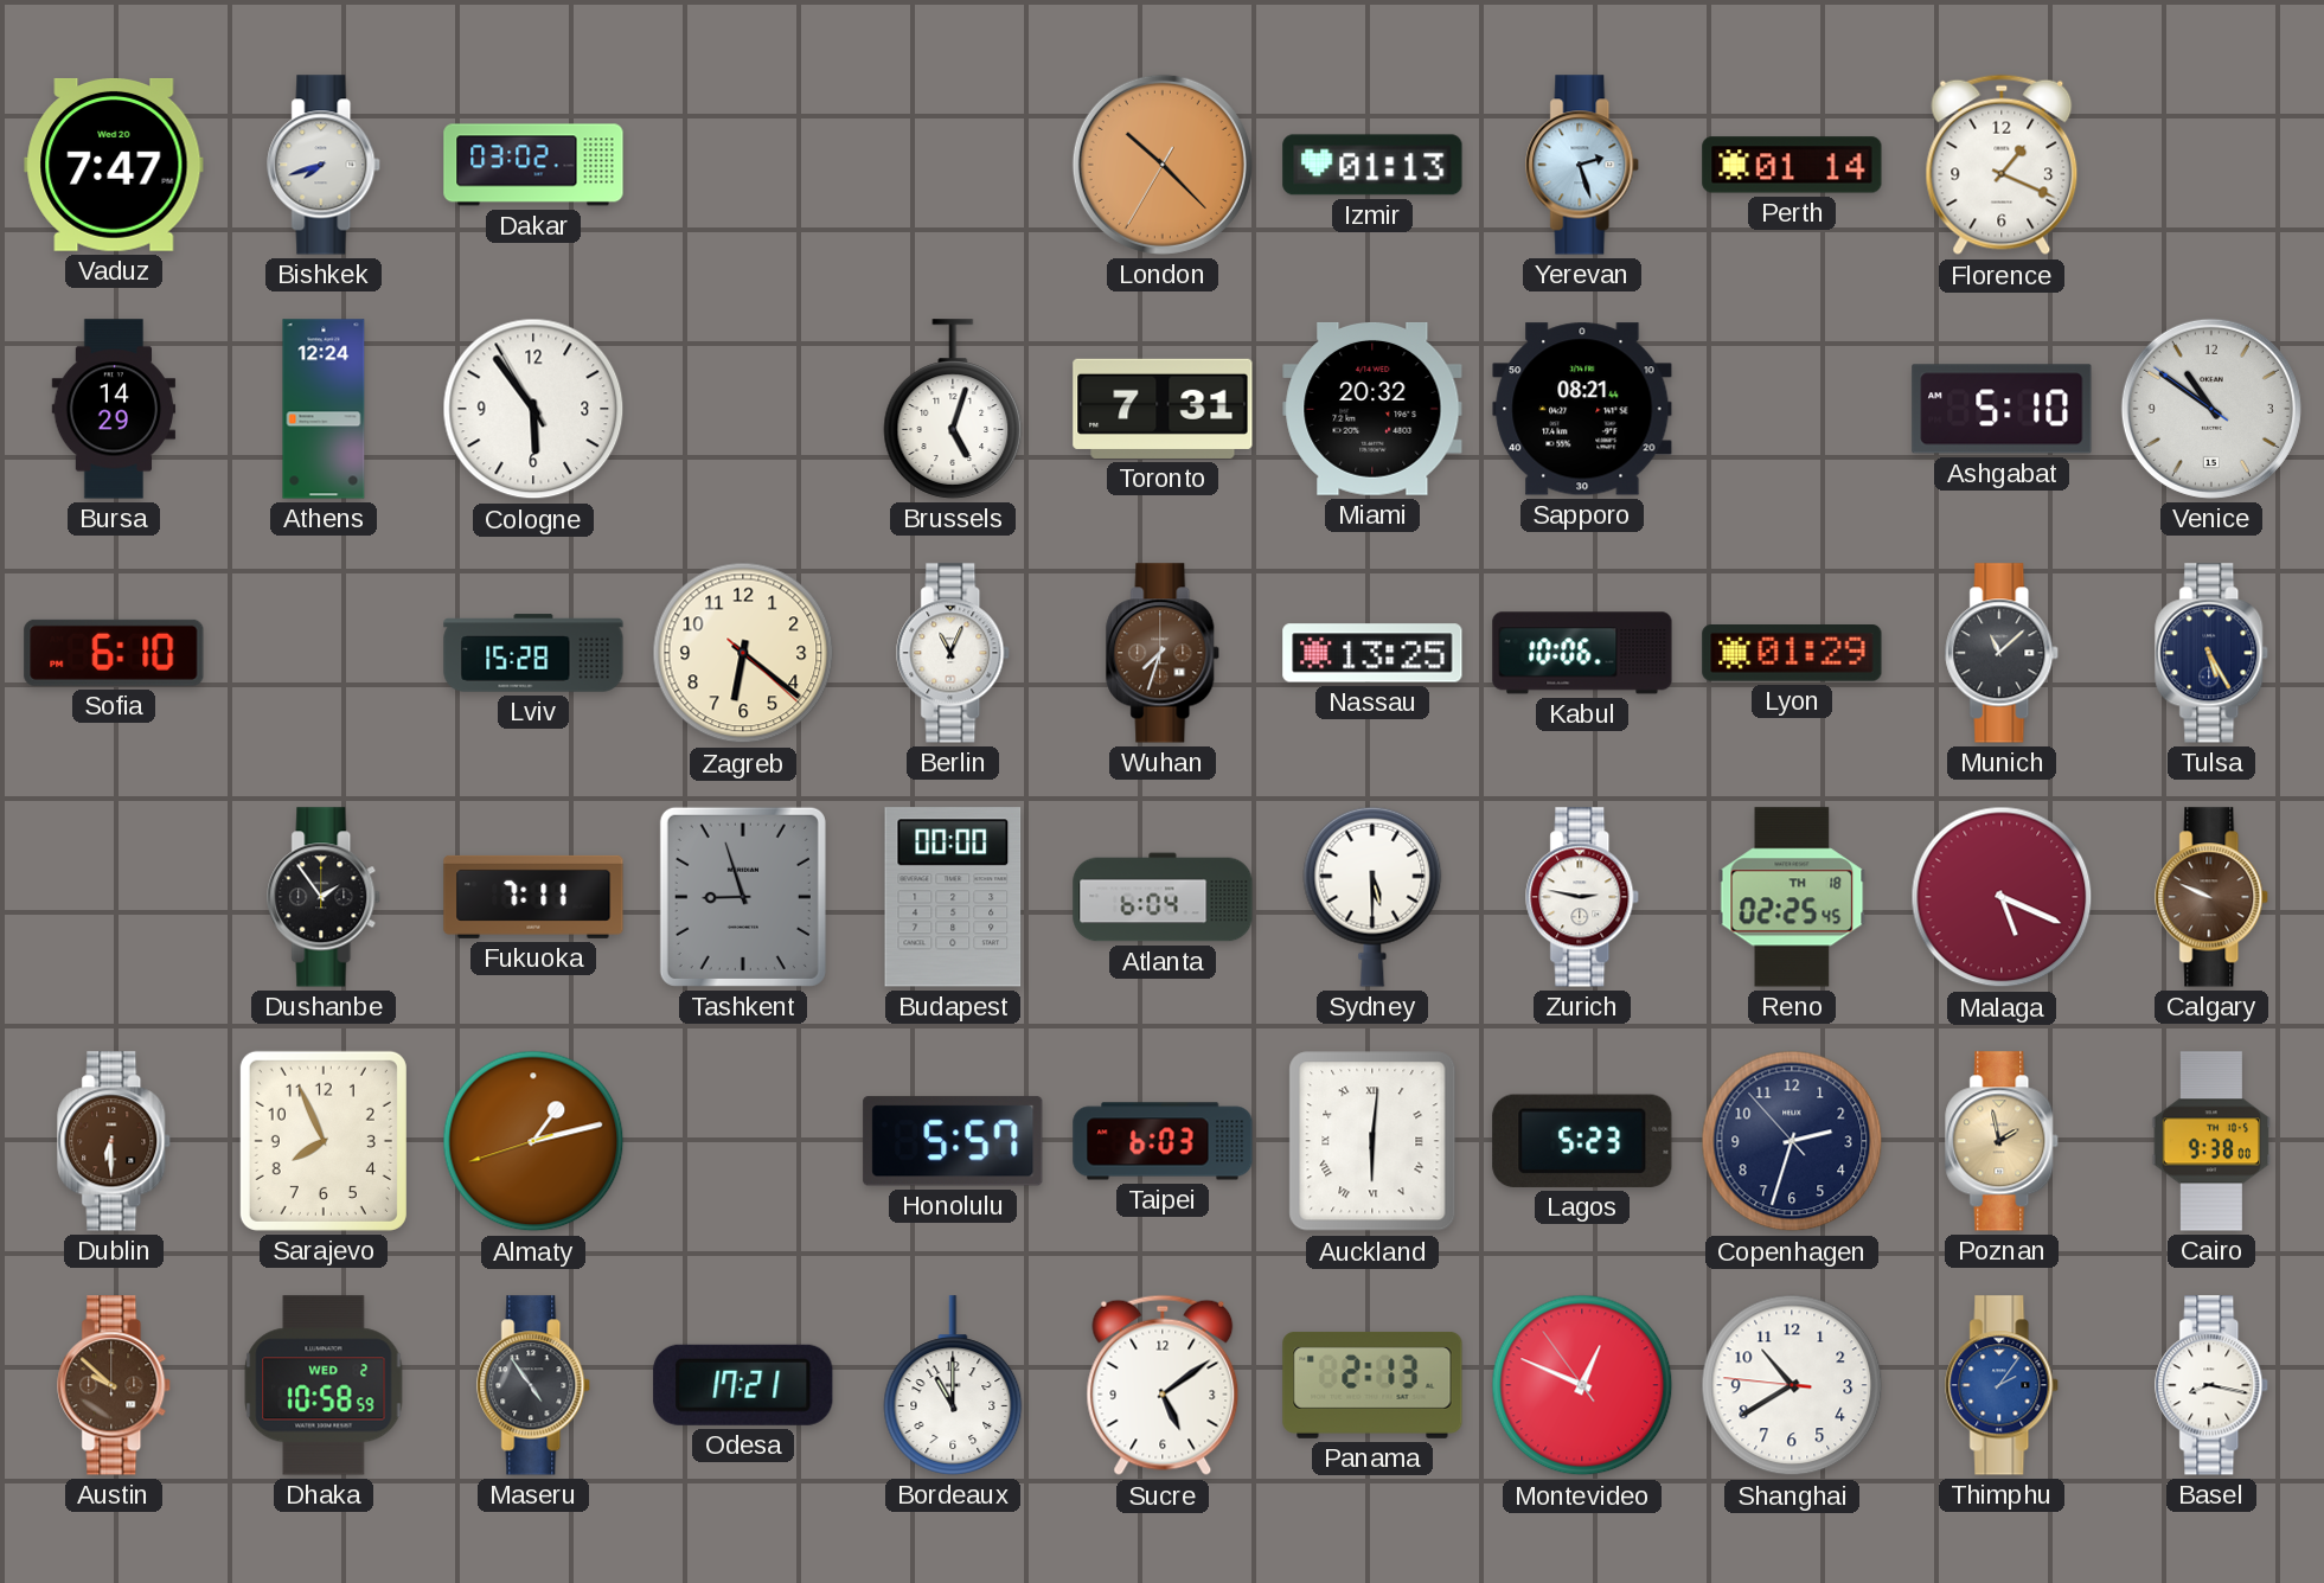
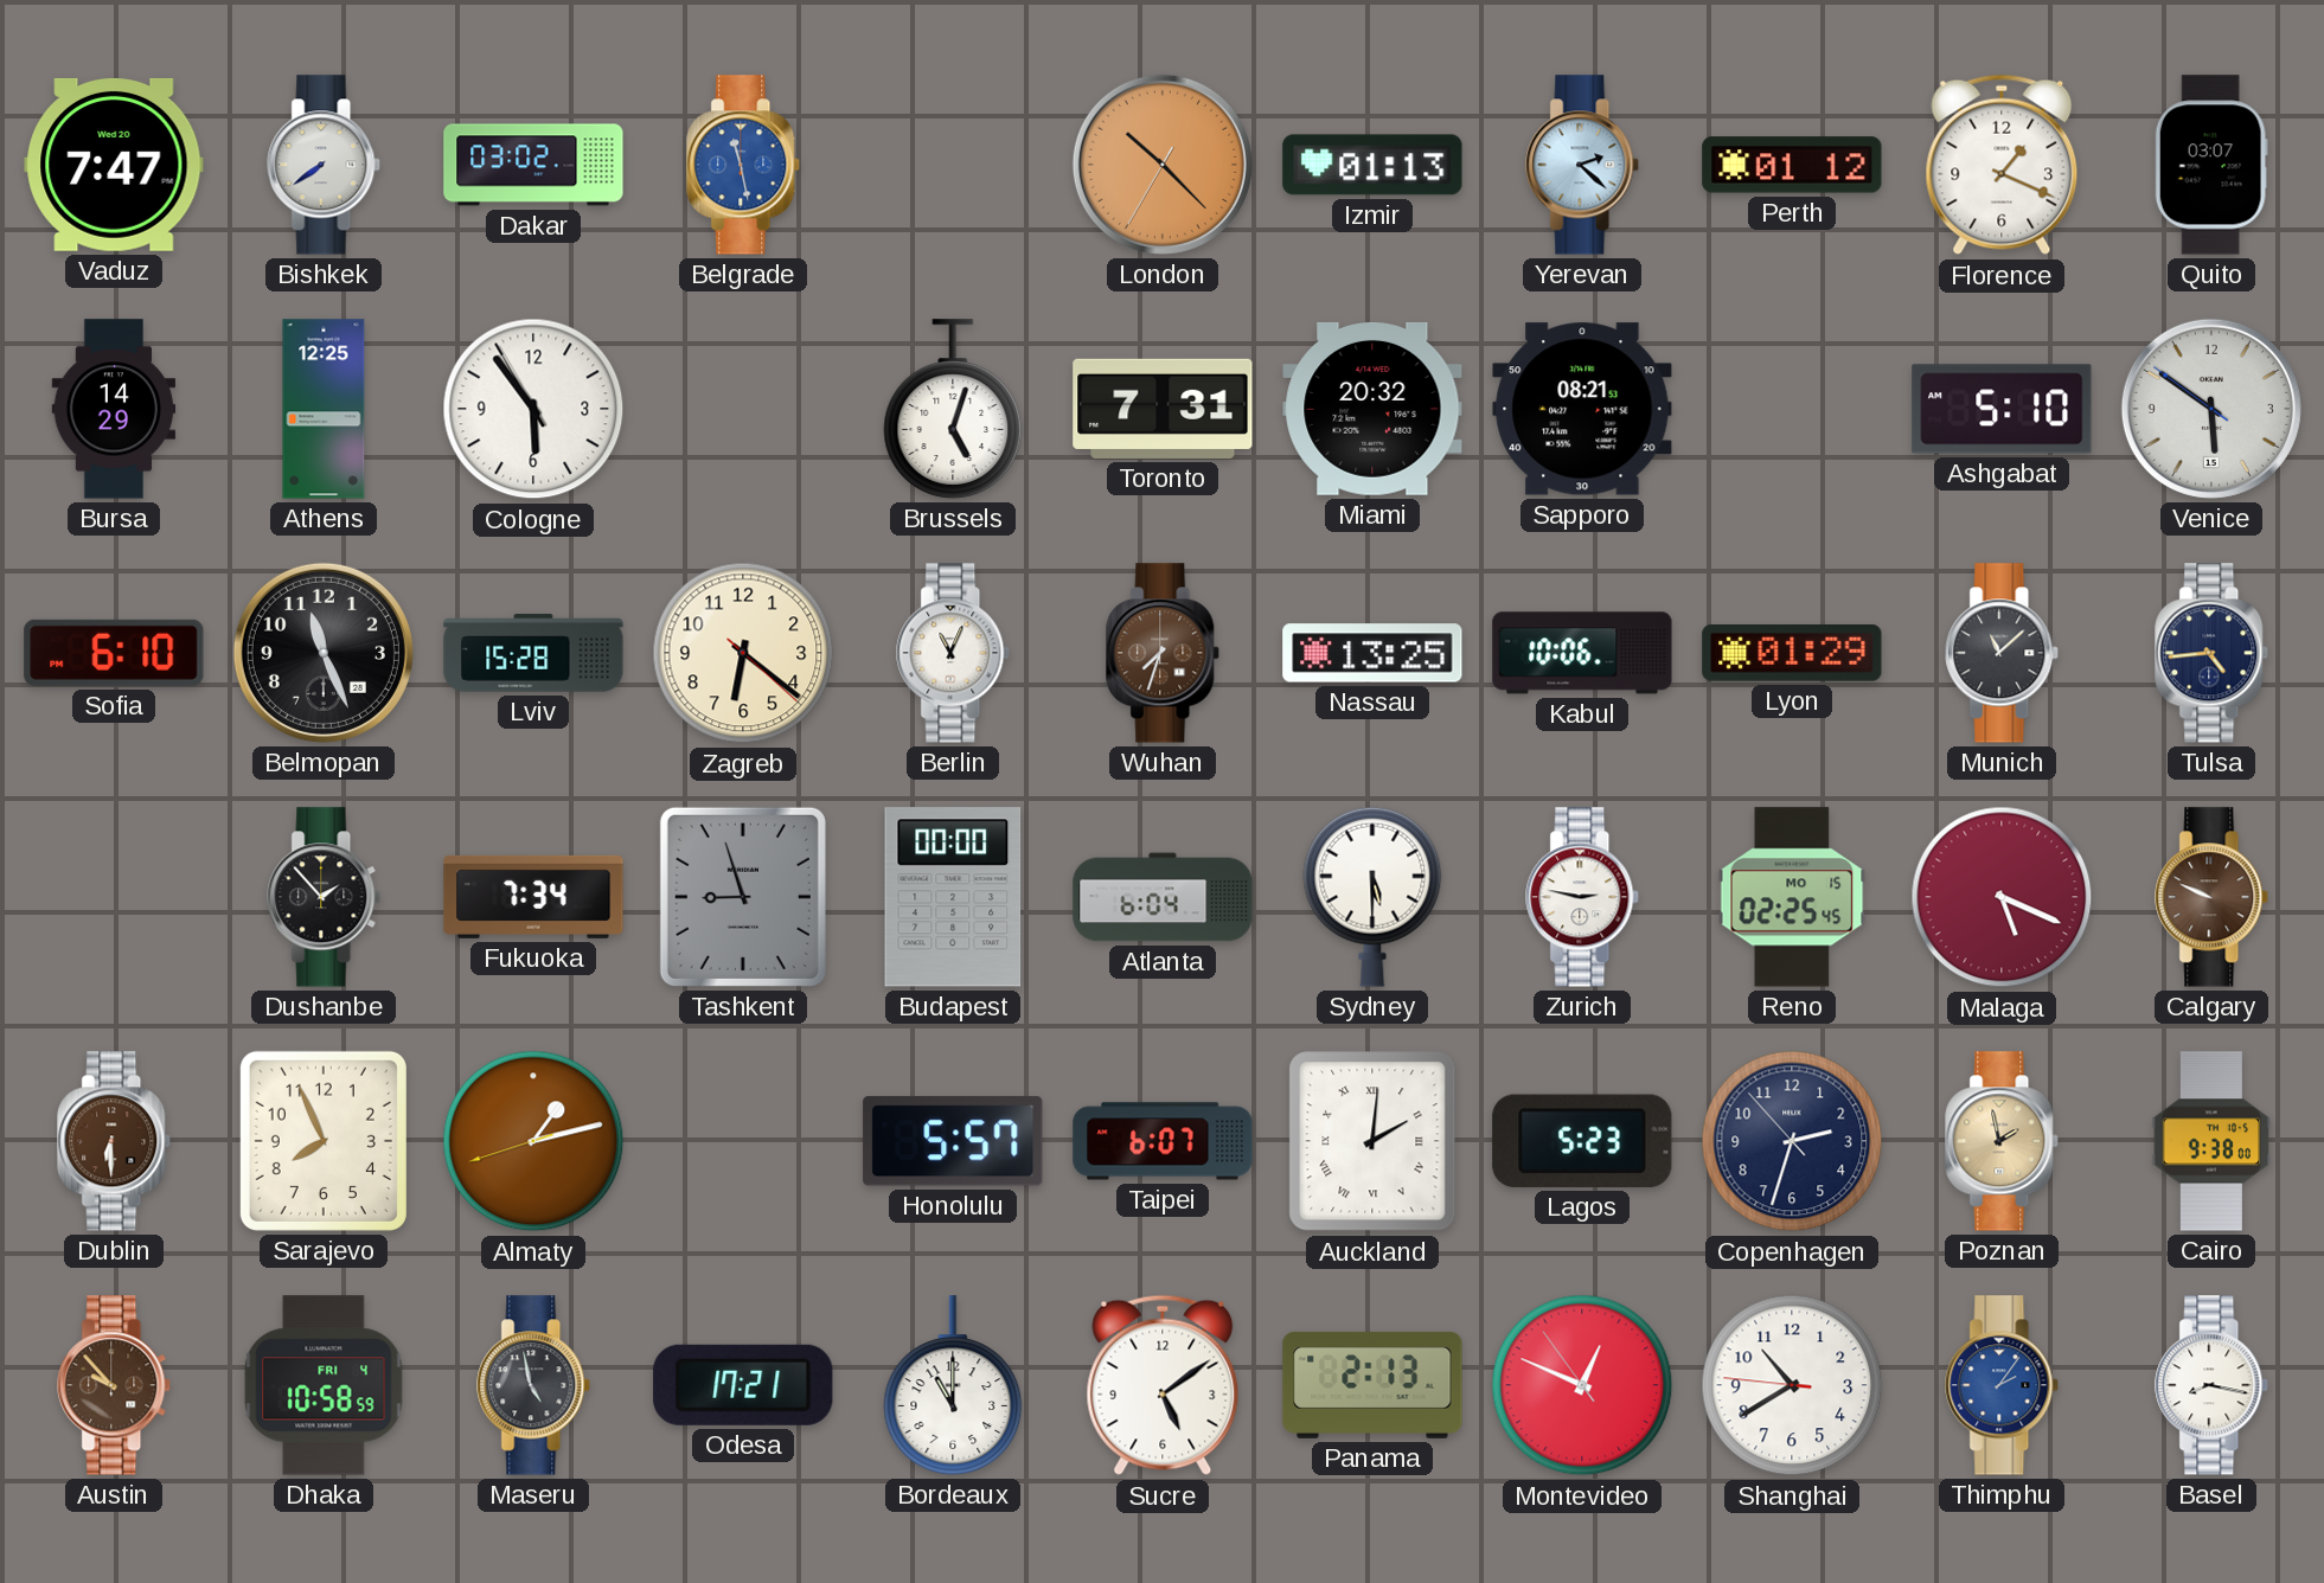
Bishkek: 7:42 -> 7:39 (325, 165)
Belgrade: none -> 11:28 (744, 165)
Yerevan: 2:27 -> 2:22 (1583, 165)
Perth: 01:14 -> 01:12 (1792, 165)
Quito: none -> 03:07 (2211, 165)
Athens: 12:24 -> 12:25 (324, 409)
Sapporo: 08:21:44 -> 08:21:53 (1582, 409)
Venice: 10:50 -> 5:50 (2211, 409)
Belmopan: none -> 11:26 (324, 653)
Tulsa: 5:25 -> 4:44 (2213, 653)
Dushanbe: 1:54 -> 1:53 (325, 897)
Fukuoka: 7:11 -> 7:34 (533, 897)
Reno date: TH 18 -> MO 15 (1792, 897)
Taipei: 6:03 -> 6:07 (1163, 1141)
Auckland: 6:01 -> 2:01 (1372, 1141)
Austin: 9:52 -> 9:53 (115, 1385)
Dhaka date: WED 2 -> FRI 4 (324, 1385)
Maseru: 4:54 -> 4:58 (534, 1385)
